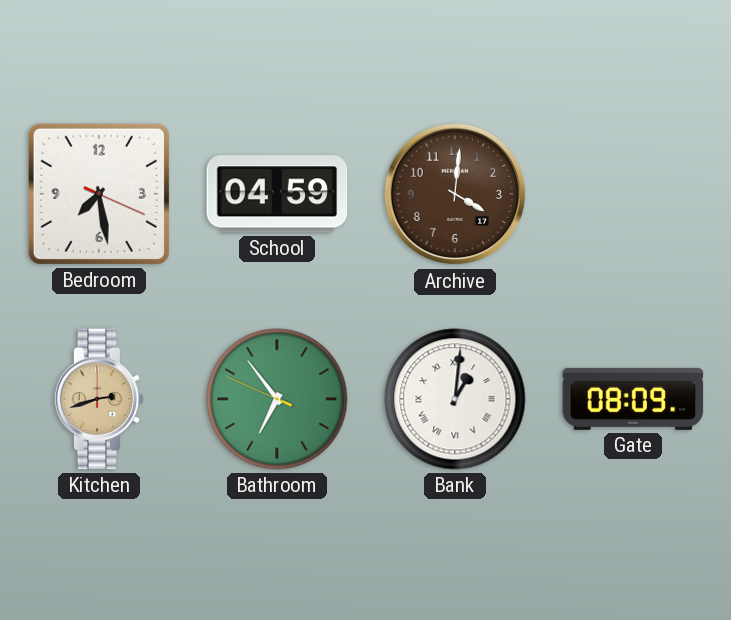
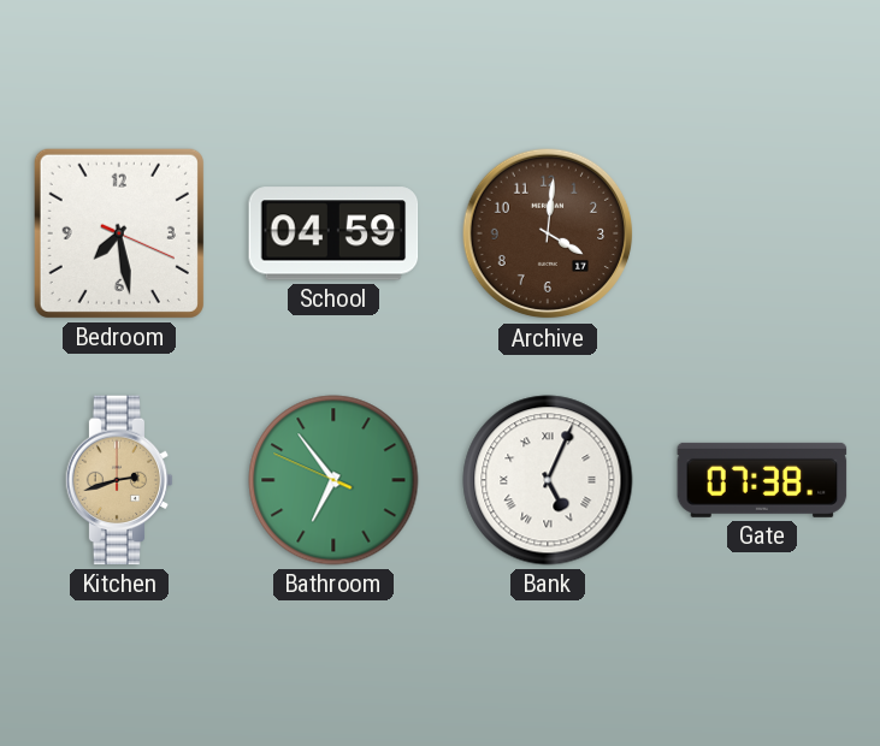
Bank: 1:01 -> 5:04 (548, 480)
Gate: 08:09 -> 07:38 (762, 480)
